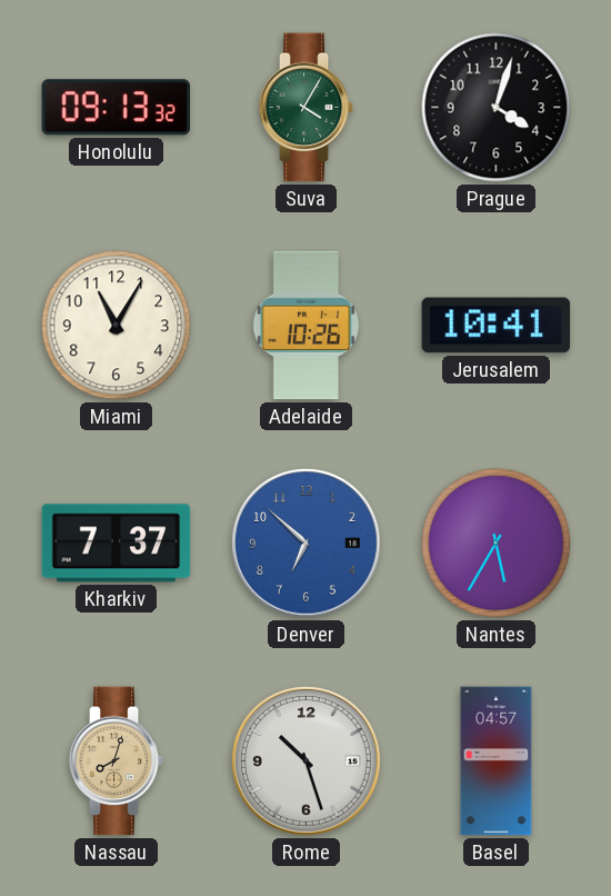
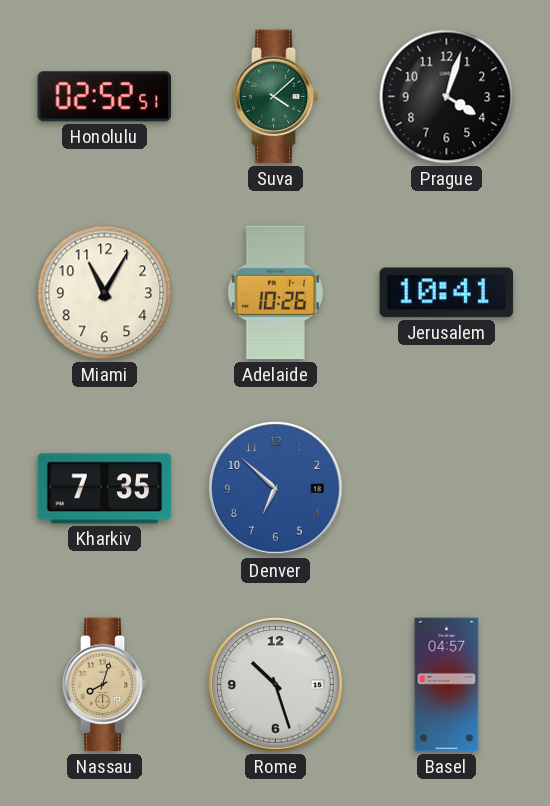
Honolulu: 09:13 -> 02:52 (104, 97)
Suva: 4:05 -> 4:08 (276, 97)
Kharkiv: 7:37 -> 7:35 (105, 489)
Nantes: 5:35 -> none (497, 544)
